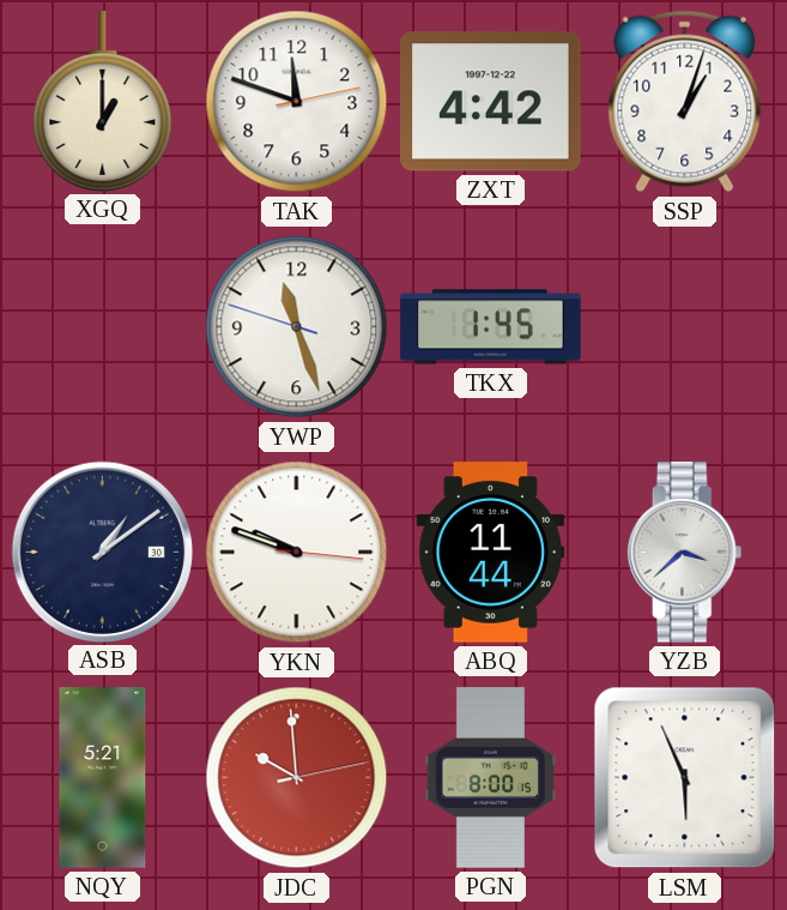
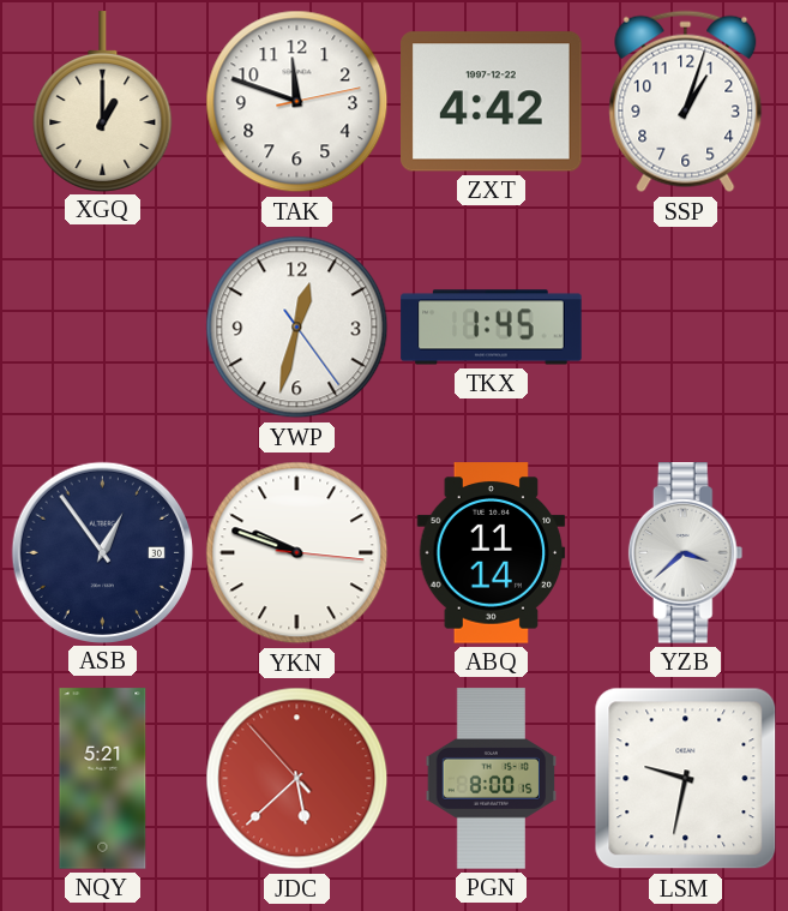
YWP: 11:26 -> 12:32 (297, 328)
ASB: 1:09 -> 12:54 (102, 552)
ABQ: 11:44 -> 11:14 (492, 553)
JDC: 9:59 -> 5:37 (297, 779)
LSM: 5:56 -> 9:32 (686, 779)
